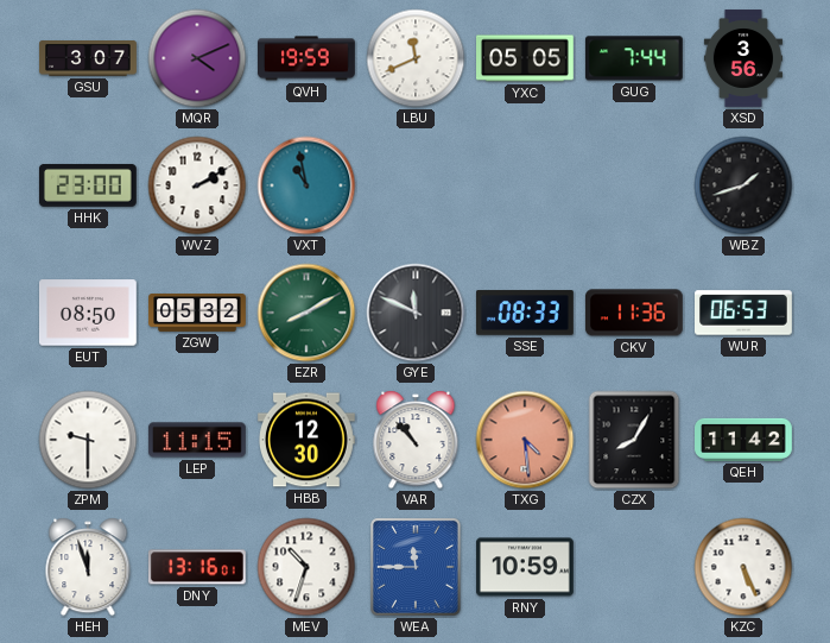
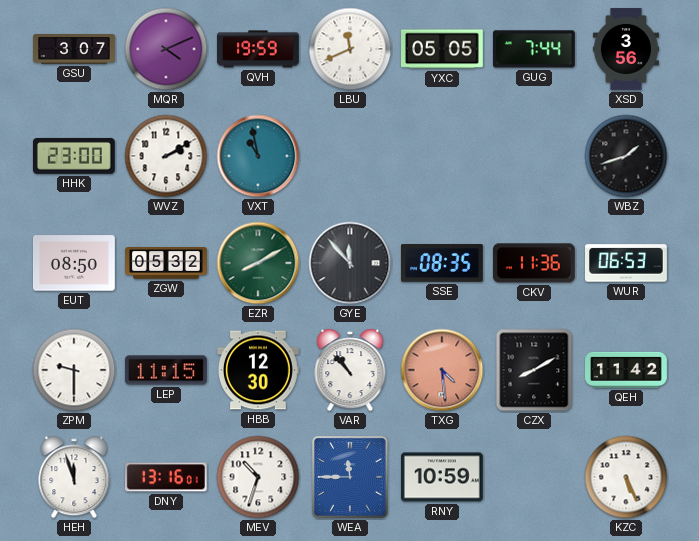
GYE: 11:49 -> 11:53 (350, 263)
SSE: 08:33 -> 08:35 (443, 263)
CZX: 8:05 -> 8:10 (534, 370)
